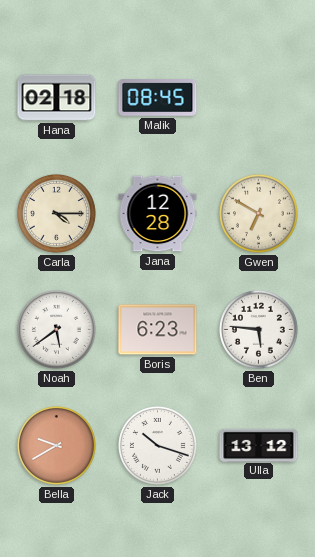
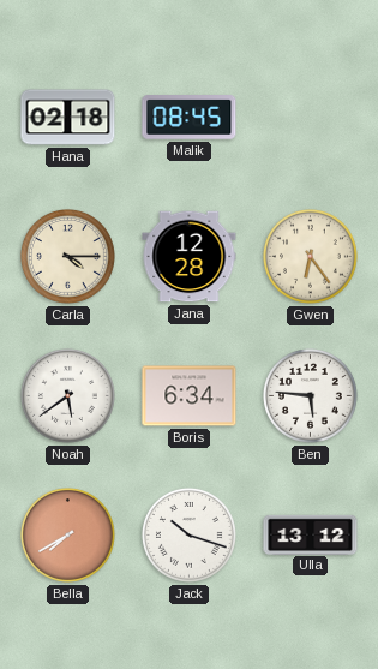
Gwen: 6:50 -> 6:24 (310, 256)
Boris: 6:23 -> 6:34 (190, 396)
Bella: 9:40 -> 7:40 (67, 534)
